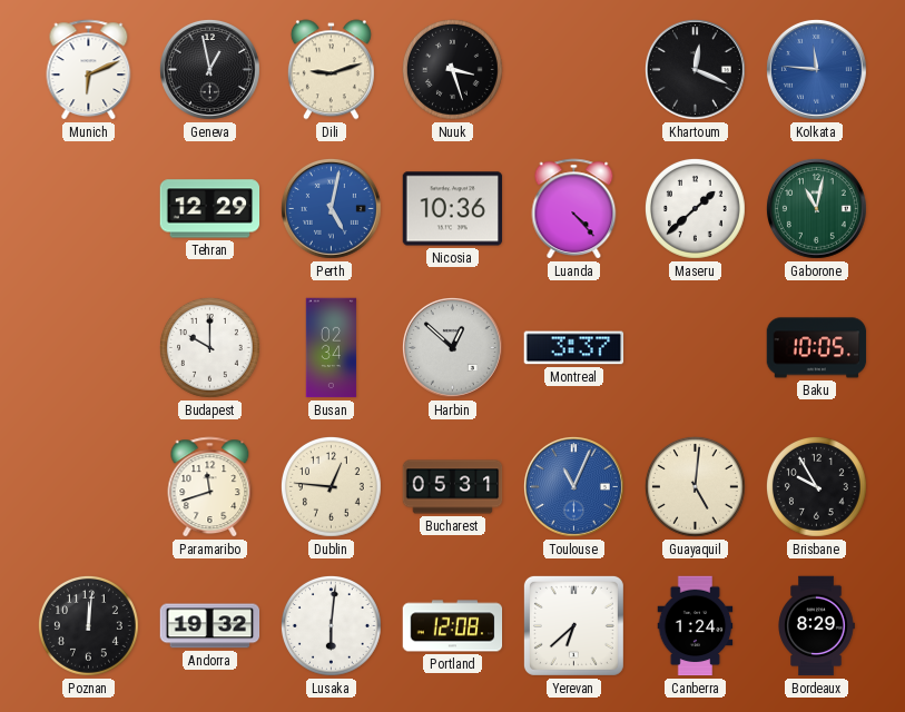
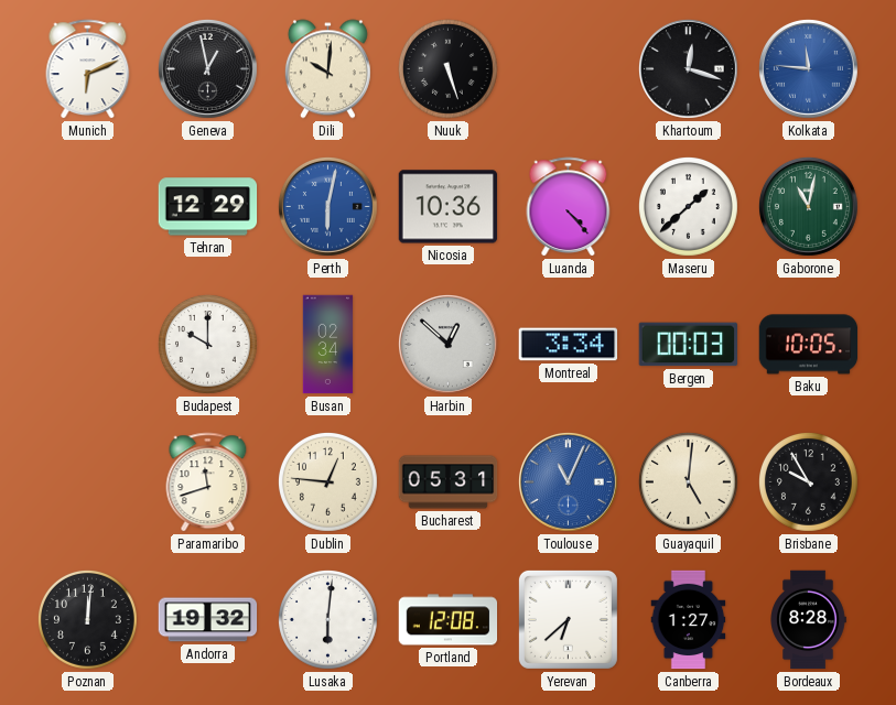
Dili: 9:12 -> 10:01 (327, 69)
Nuuk: 3:27 -> 5:27 (447, 68)
Khartoum: 12:19 -> 12:18 (688, 68)
Perth: 5:02 -> 6:02 (327, 206)
Montreal: 3:37 -> 3:34 (569, 345)
Bergen: none -> 00:03 (689, 345)
Canberra: 1:24 -> 1:27 (689, 620)
Bordeaux: 8:29 -> 8:28 (808, 620)
